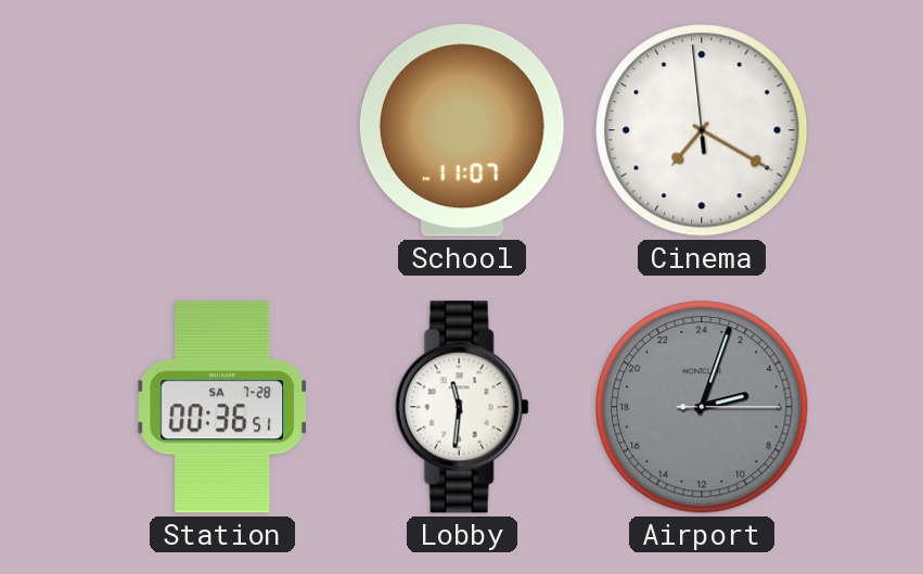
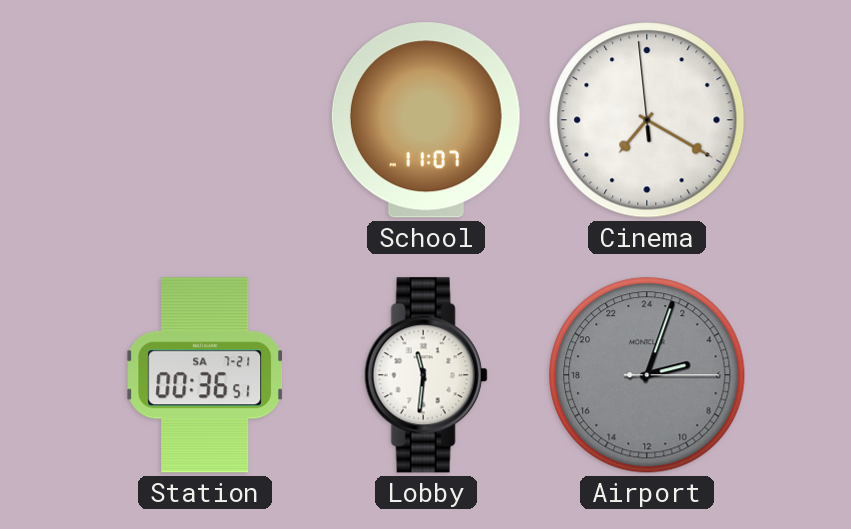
Station date: SA 7-28 -> SA 7-21 (205, 375)
